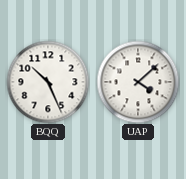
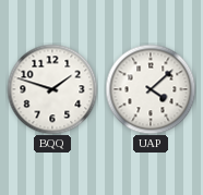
BQQ: 10:26 -> 1:48 (52, 89)
